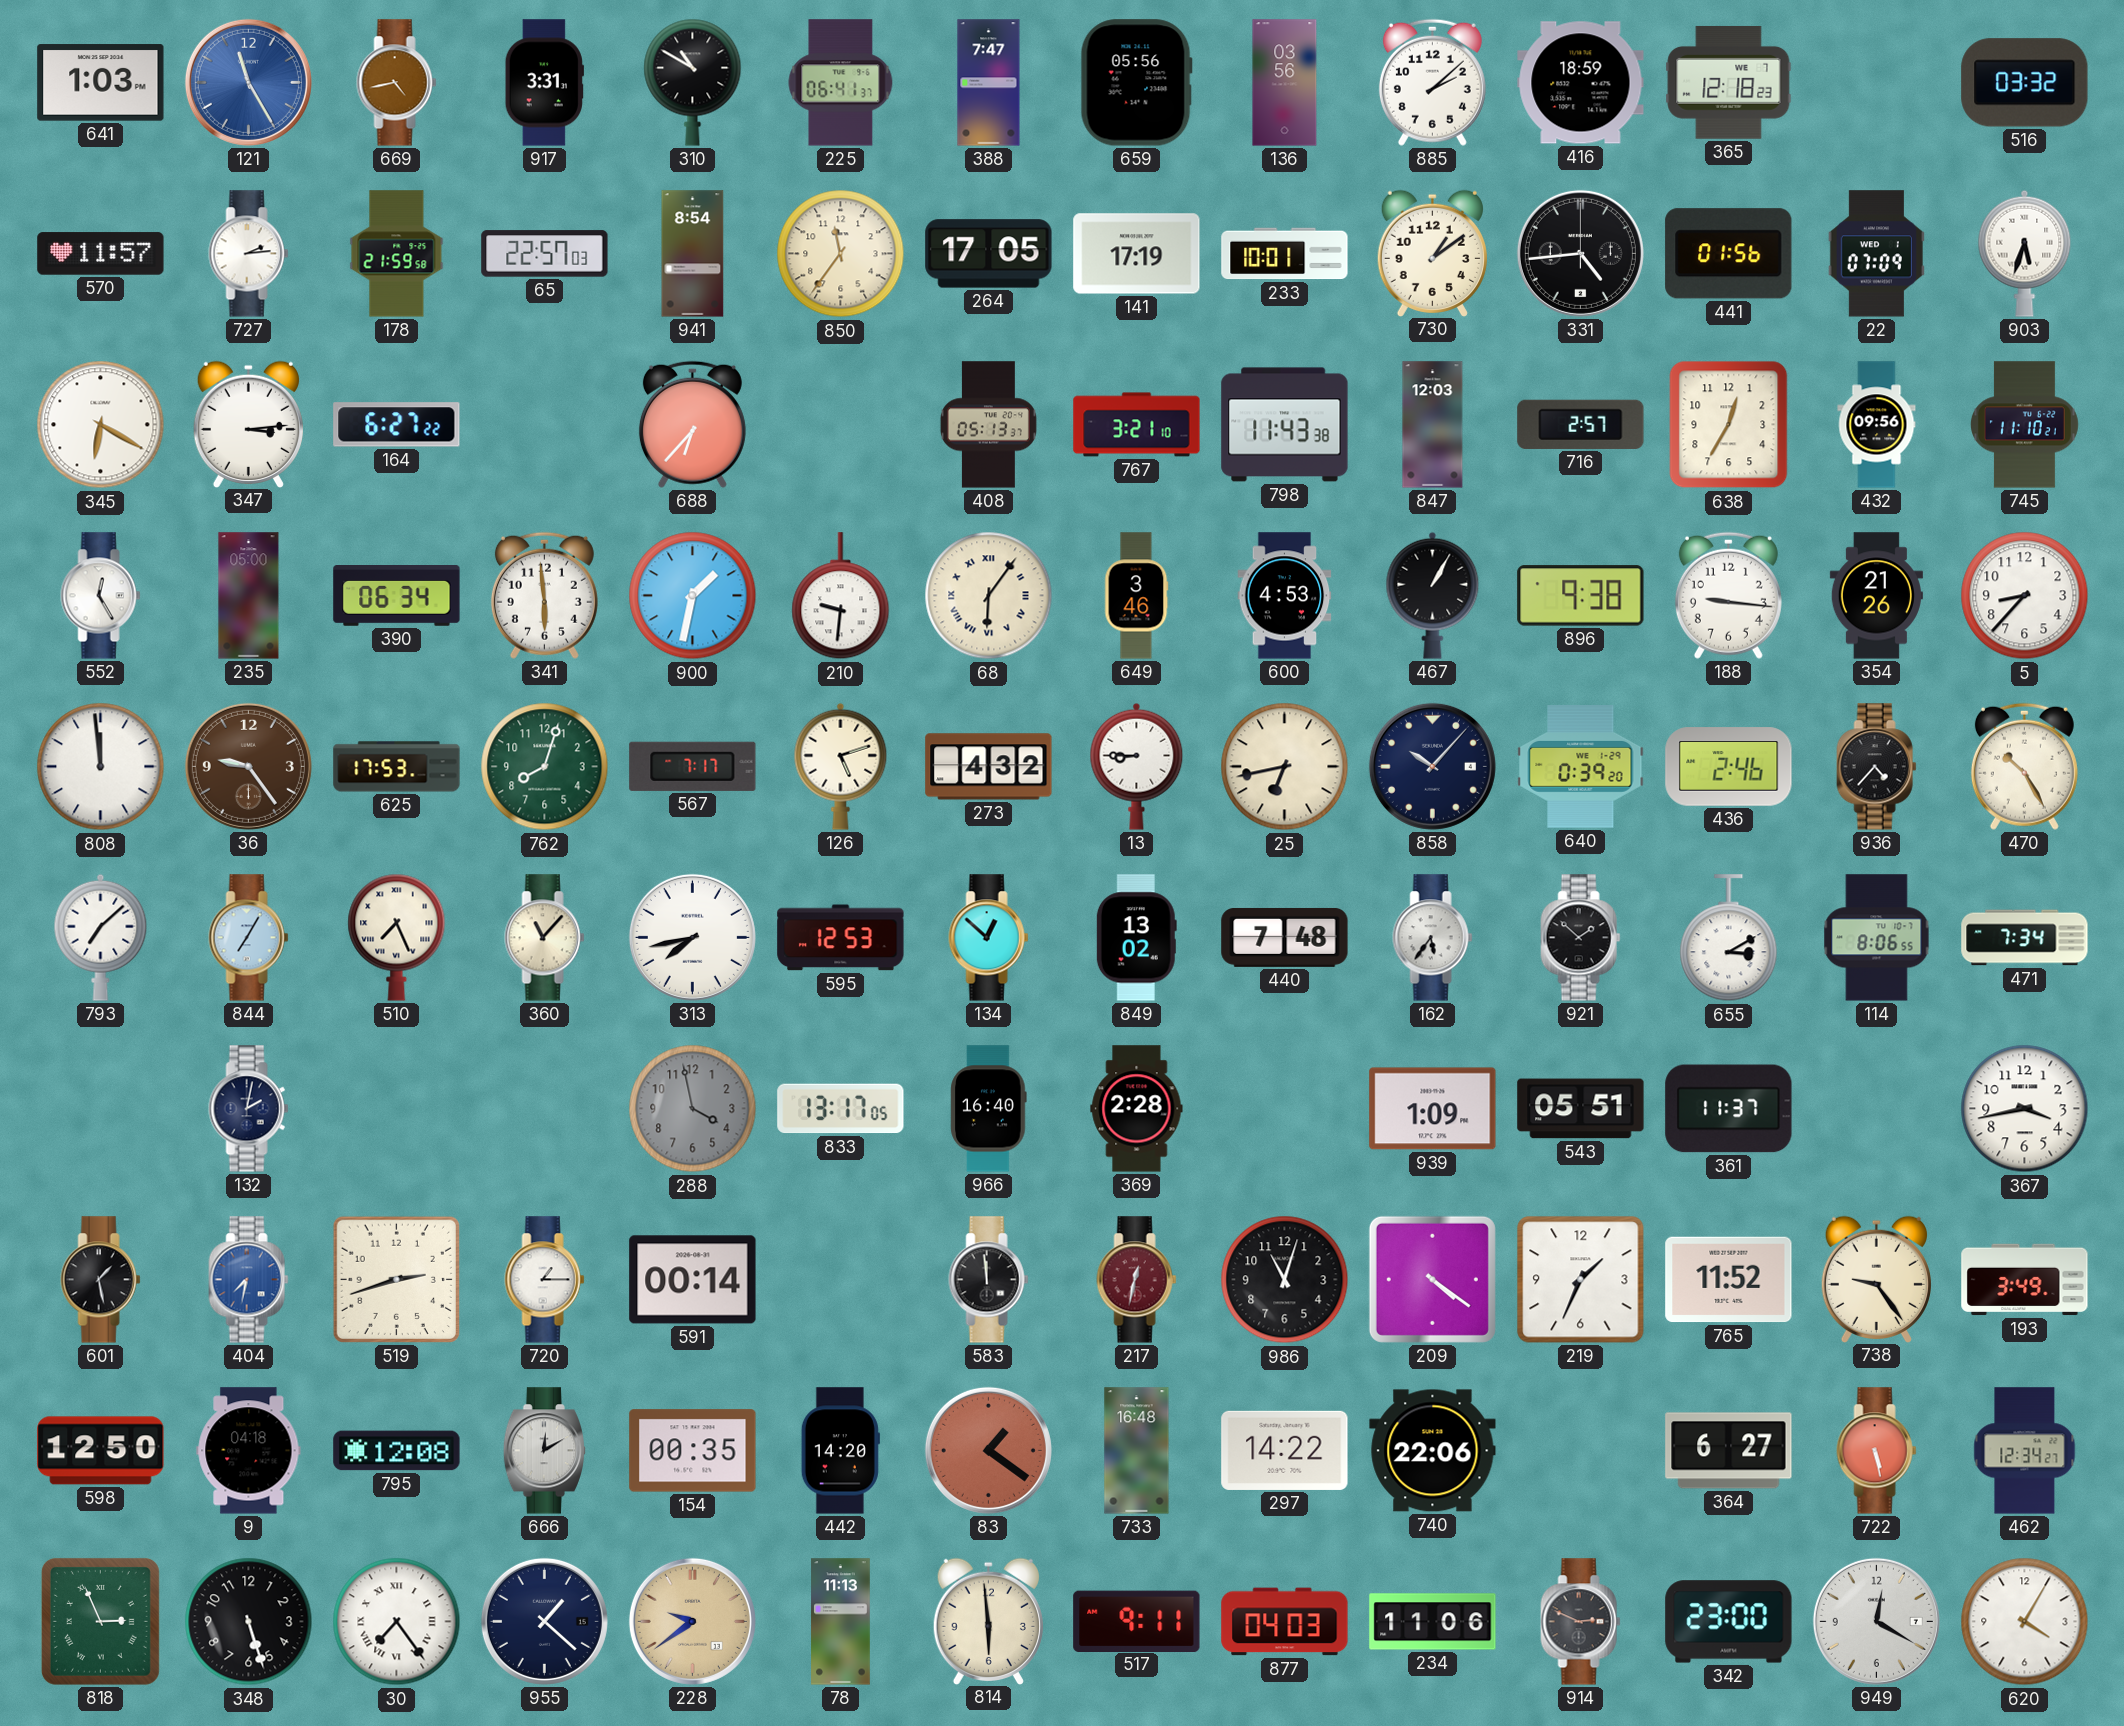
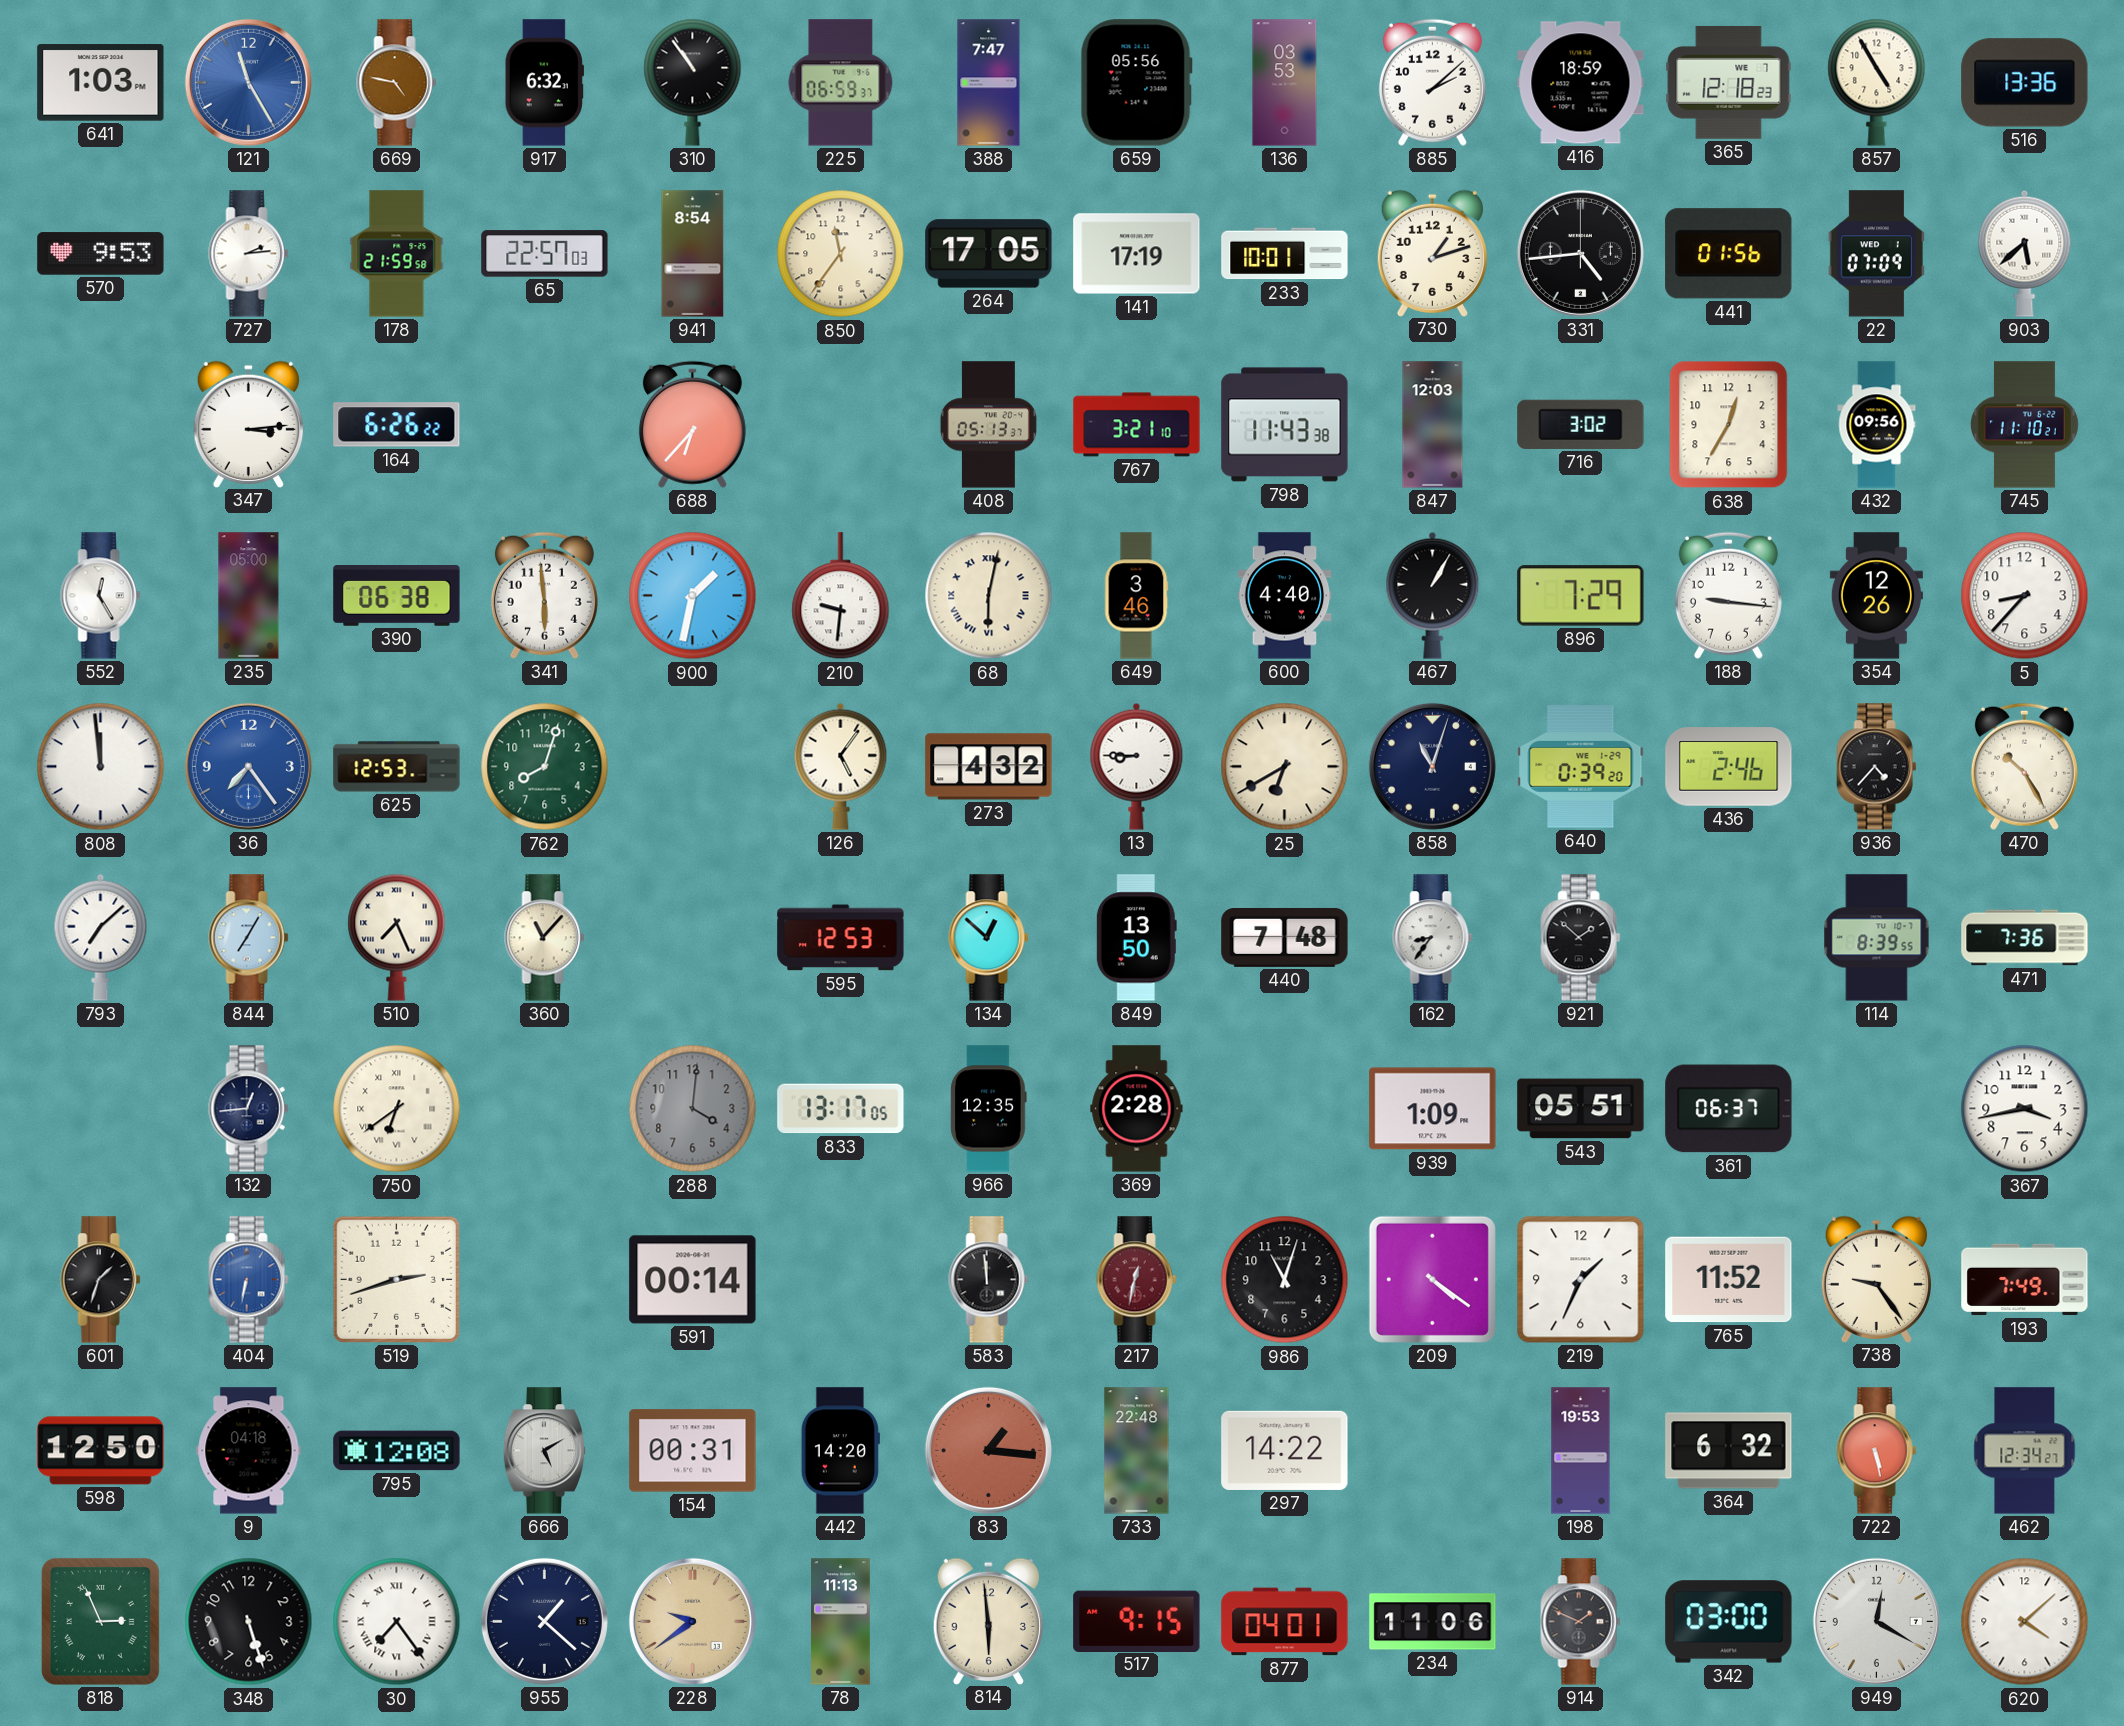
669: 4:43 -> 4:47 (397, 83)
917: 3:31 -> 6:32 (544, 83)
310: 10:50 -> 10:54 (693, 82)
225: 06:41 -> 06:59 (841, 83)
136: 03:56 -> 03:53 (1285, 83)
857: none -> 4:55 (1877, 82)
516: 03:32 -> 13:36 (2025, 83)
570: 11:57 -> 9:53 (101, 254)
730: 1:09 -> 1:12 (1432, 253)
903: 5:33 -> 5:38 (2025, 253)
345: 6:20 -> none (101, 425)
164: 6:27 -> 6:26 (397, 425)
716: 2:57 -> 3:02 (1581, 424)
390: 06:34 -> 06:38 (397, 596)
68: 6:06 -> 6:02 (989, 596)
600: 4:53 -> 4:40 (1285, 596)
896: 9:38 -> 7:29 (1581, 596)
354: 21:26 -> 12:26 (1876, 596)
36: 9:24 -> 7:24 (248, 766)
36 dial: brown -> blue (248, 766)
625: 17:53 -> 12:53 (397, 767)
567: 7:17 -> none (693, 766)
126: 5:12 -> 5:06 (841, 766)
25: 6:43 -> 6:40 (1285, 767)
858: 10:07 -> 11:03 (1432, 766)
313: 7:43 -> none (692, 937)
849: 13:02 -> 13:50 (1136, 938)
162: 5:36 -> 8:36 (1433, 938)
655: 3:10 -> none (1729, 938)
114: 8:06 -> 8:39 (1877, 938)
471: 7:34 -> 7:36 (2025, 938)
132: 2:02 -> 12:44 (249, 1109)
750: none -> 6:39 (397, 1109)
288: 3:58 -> 4:01 (693, 1109)
966: 16:40 -> 12:35 (989, 1109)
361: 11:37 -> 06:37 (1729, 1109)
601: 1:28 -> 1:33 (101, 1280)
404: 7:32 -> 6:32 (249, 1280)
720: 1:15 -> none (545, 1280)
193: 3:49 -> 7:49 (2025, 1280)
666: 12:10 -> 5:10 (544, 1451)
154: 00:35 -> 00:31 (693, 1451)
83: 1:21 -> 1:16 (988, 1450)
733: 16:48 -> 22:48 (1137, 1451)
740: 22:06 -> none (1433, 1451)
198: none -> 19:53 (1581, 1451)
364: 6:27 -> 6:32 (1729, 1451)
517: 9:11 -> 9:15 (1137, 1621)
877: 04:03 -> 04:01 (1285, 1622)
914: 2:49 -> 1:49 (1581, 1622)
342: 23:00 -> 03:00 (1729, 1622)
620: 4:05 -> 4:08 (2025, 1622)
